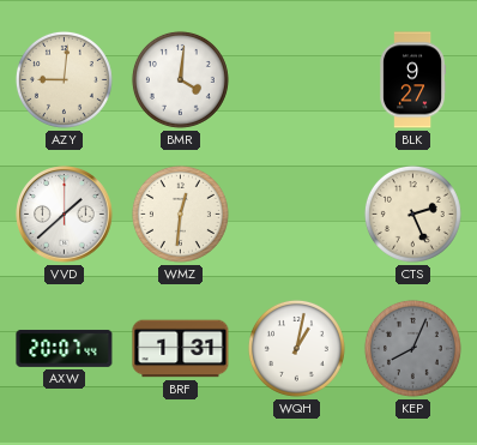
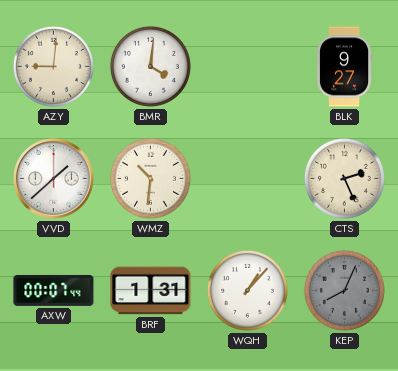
WMZ: 12:31 -> 10:31 (150, 178)
AXW: 20:07 -> 00:07 (54, 290)
WQH: 1:02 -> 1:07 (247, 290)
